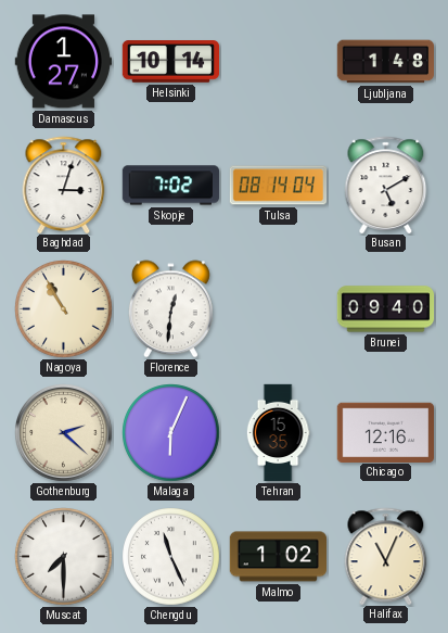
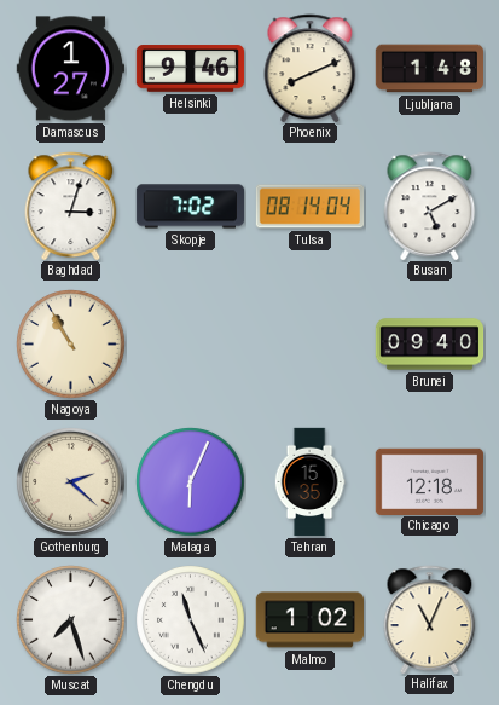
Helsinki: 10:14 -> 9:46 (191, 69)
Phoenix: none -> 8:11 (311, 68)
Florence: 12:31 -> none (170, 309)
Chicago: 12:16 -> 12:18 (429, 481)
Muscat: 7:30 -> 7:27 (71, 620)
